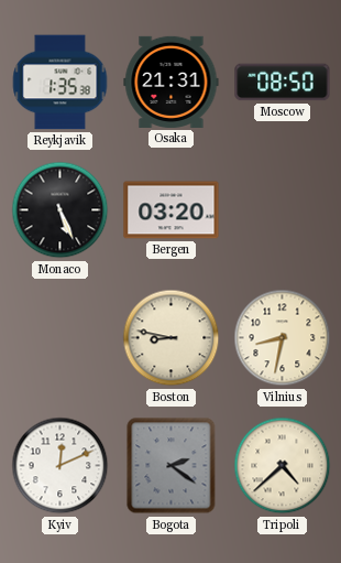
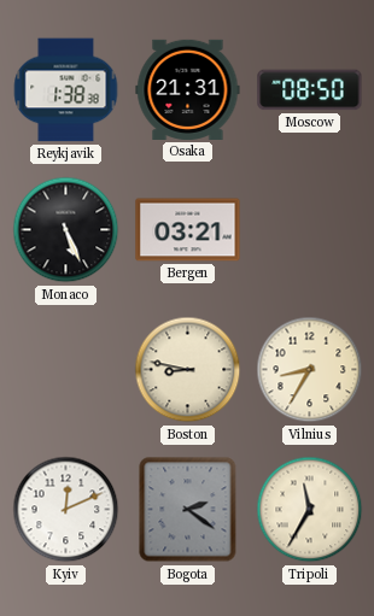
Reykjavik: 1:35 -> 1:38 (66, 90)
Bergen: 03:20 -> 03:21 (188, 230)
Vilnius: 8:32 -> 8:35 (310, 370)
Tripoli: 4:38 -> 11:35 (310, 510)
